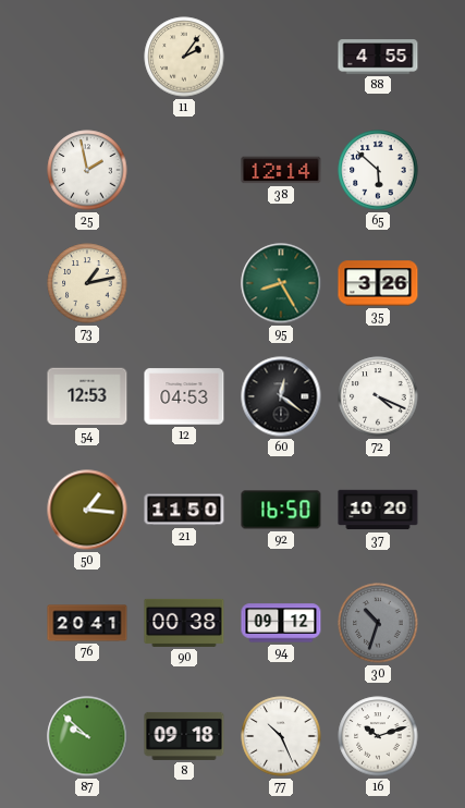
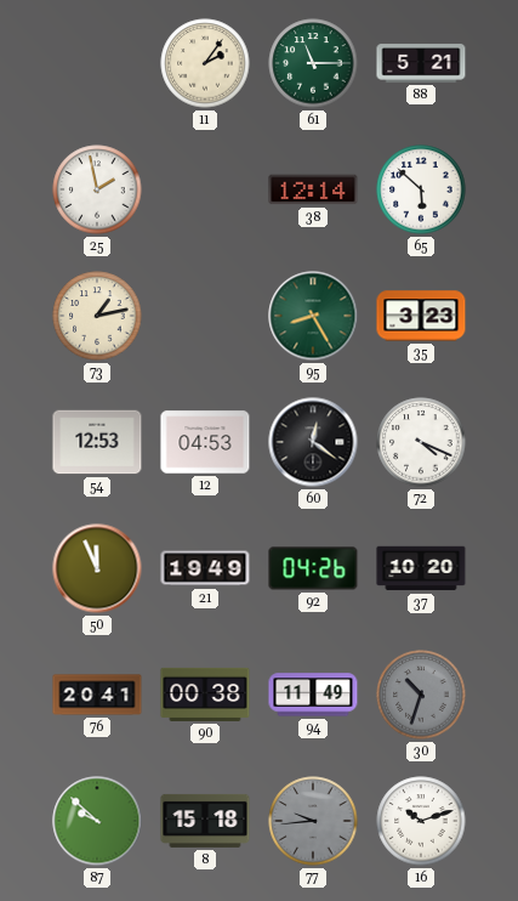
61: none -> 11:15 (313, 63)
88: 4:55 -> 5:21 (421, 63)
35: 3:26 -> 3:23 (421, 316)
50: 1:16 -> 11:56 (97, 568)
21: 11:50 -> 19:49 (205, 568)
92: 16:50 -> 04:26 (313, 568)
94: 09:12 -> 11:49 (313, 695)
8: 09:18 -> 15:18 (205, 821)
77: 10:26 -> 9:44 (313, 821)
77 dial: white -> grey (313, 821)
